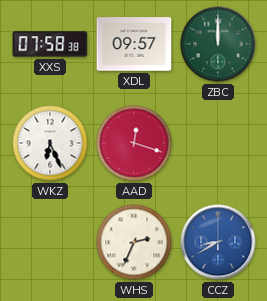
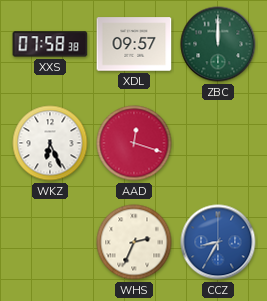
CCZ: 8:40 -> 8:35 (218, 242)
